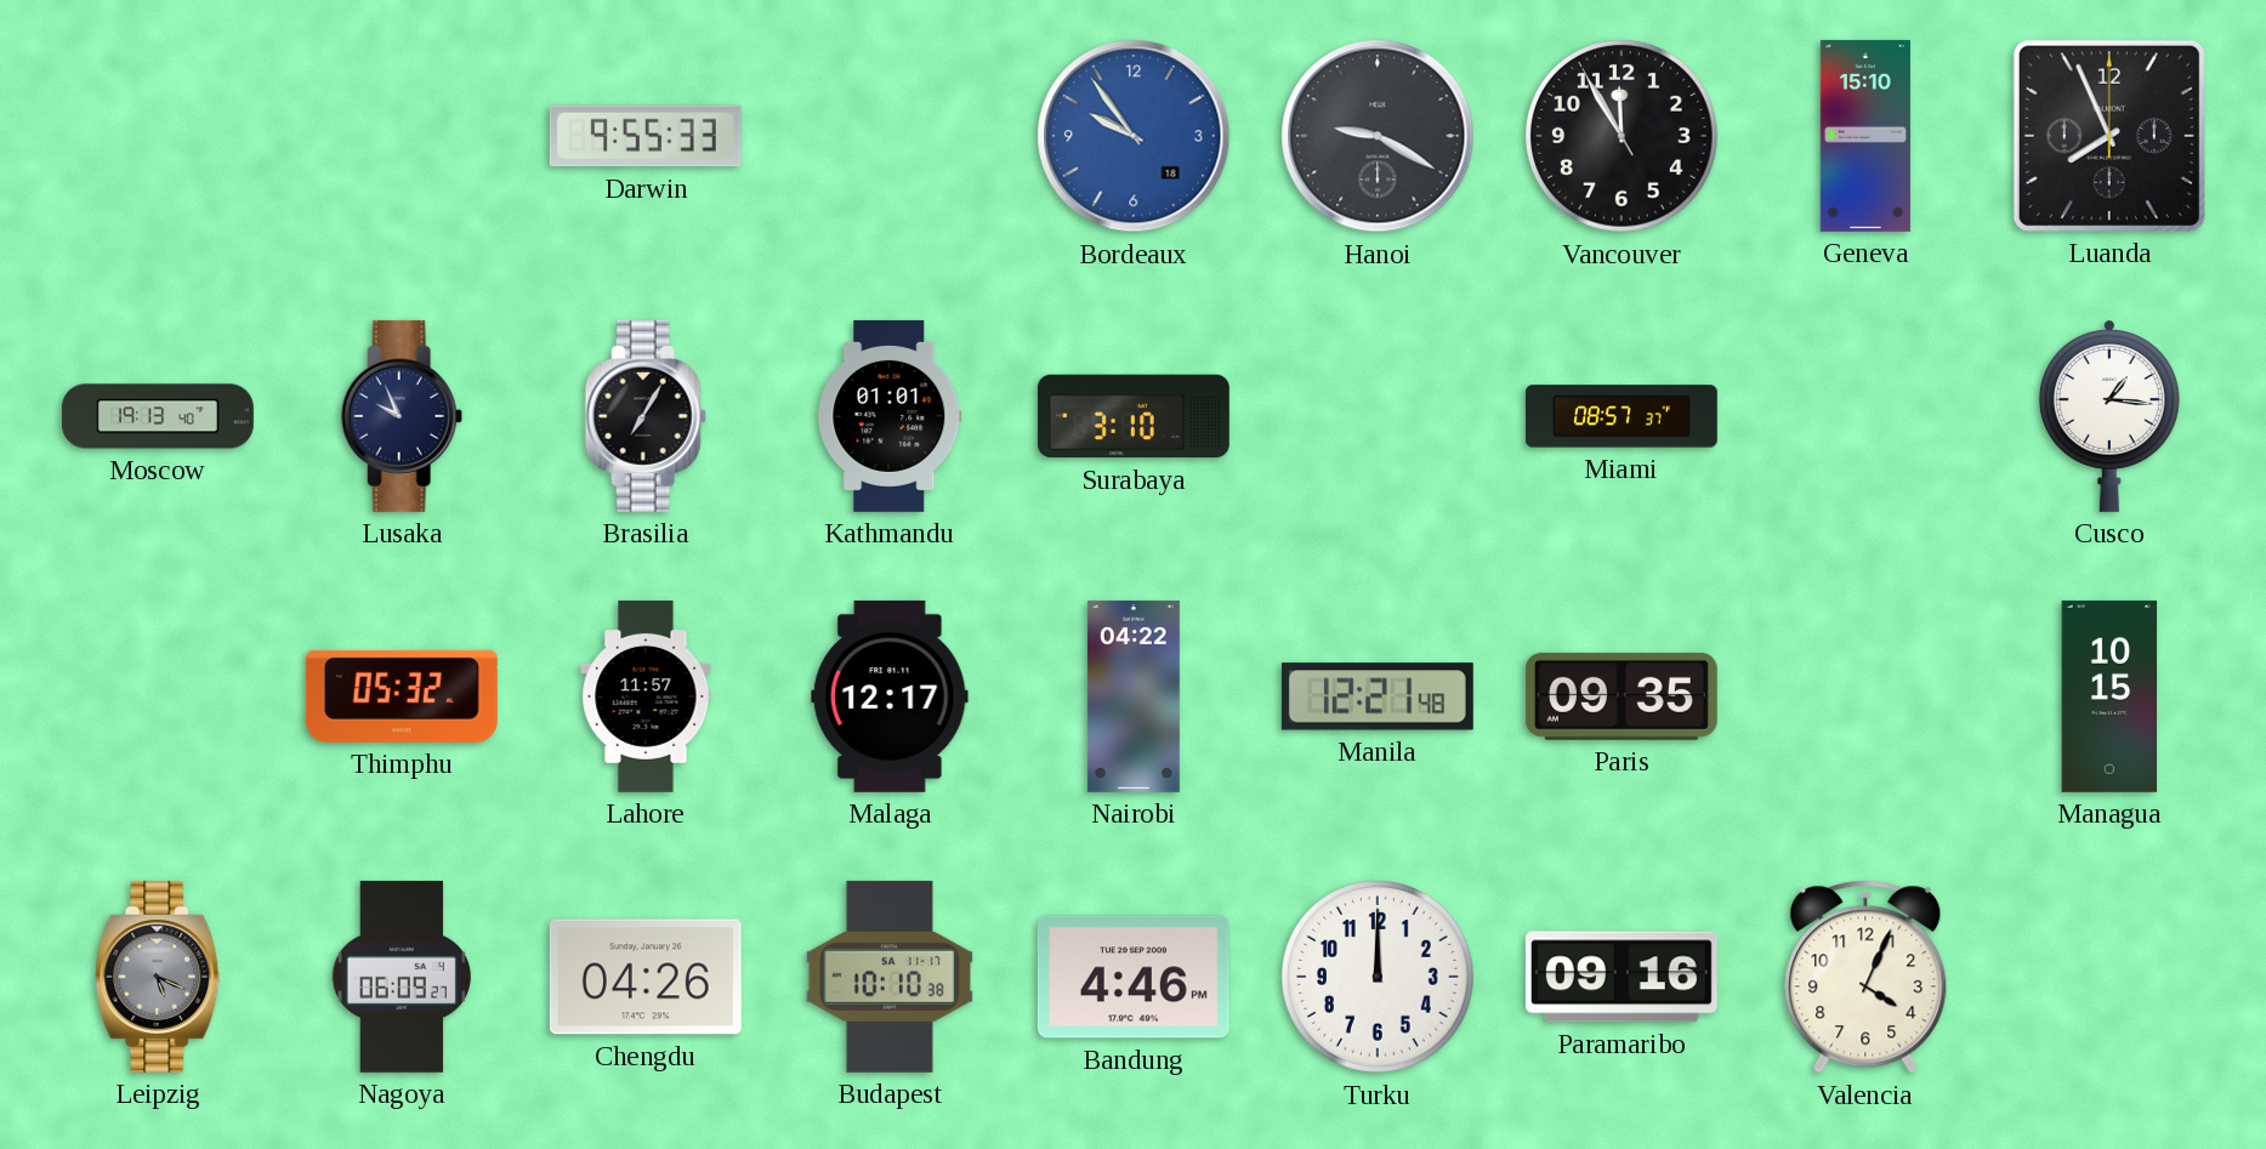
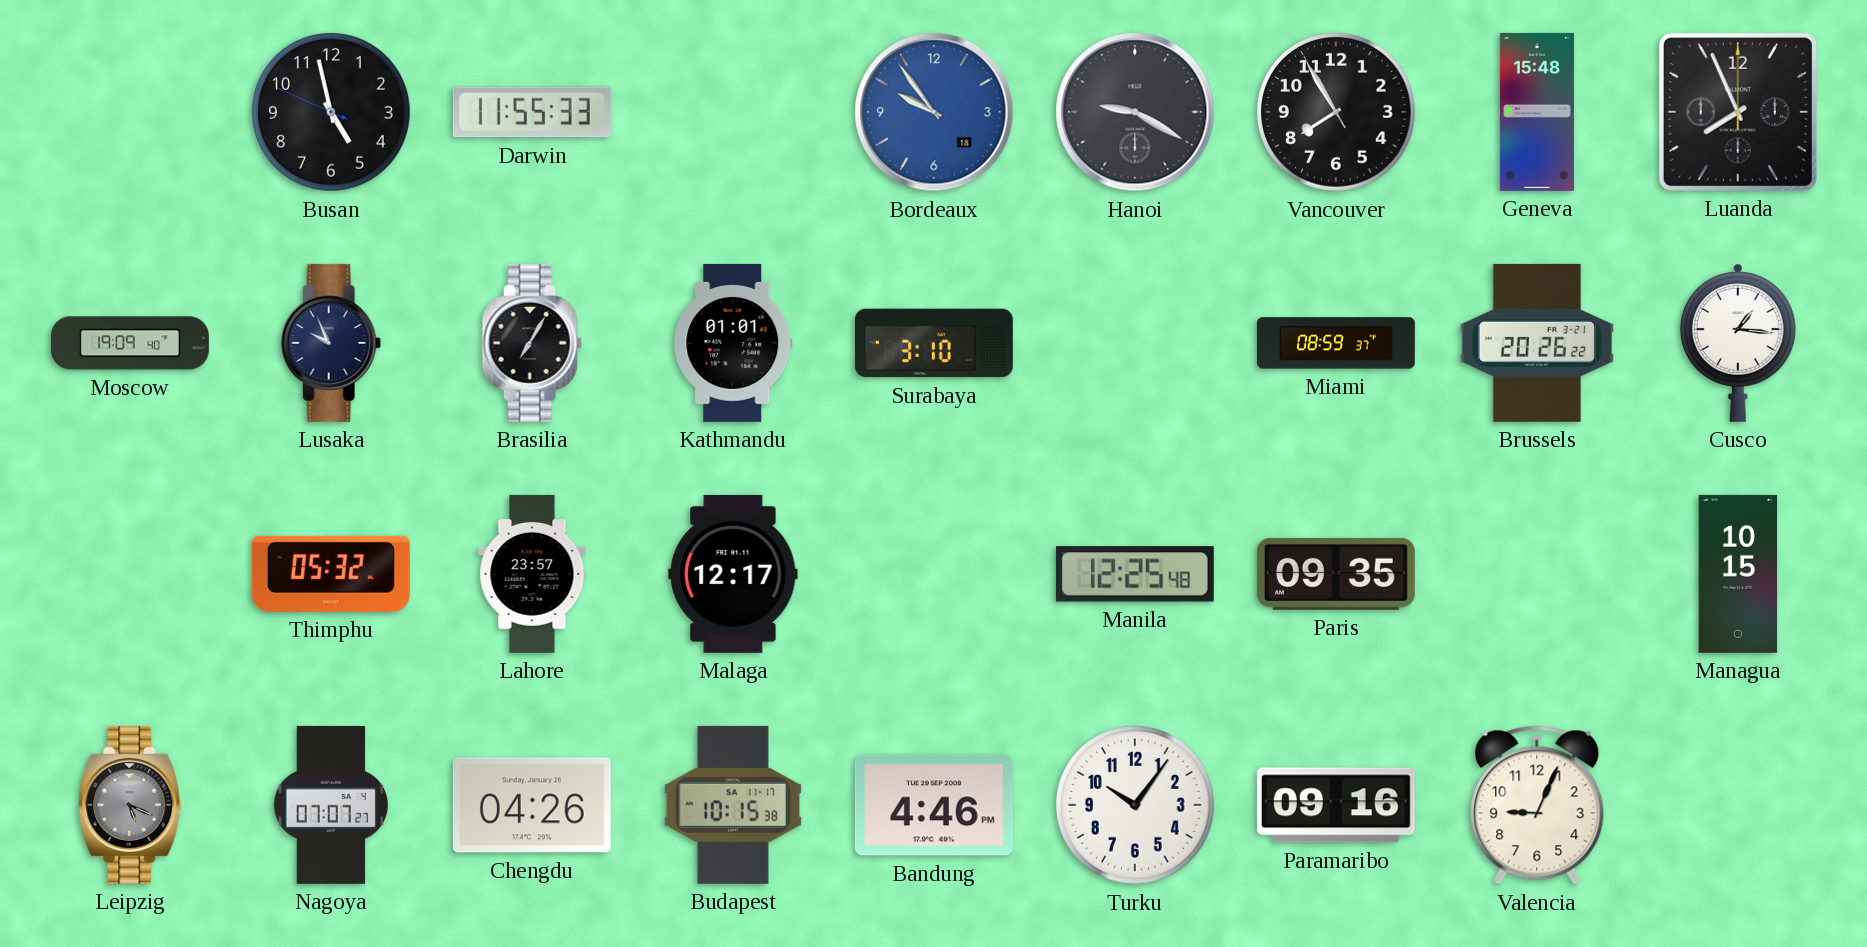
Busan: none -> 4:57 (332, 113)
Darwin: 9:55 -> 11:55 (532, 112)
Vancouver: 11:54 -> 7:54 (1337, 113)
Geneva: 15:10 -> 15:48 (1537, 112)
Moscow: 19:13 -> 19:09 (130, 343)
Miami: 08:57 -> 08:59 (1336, 343)
Brussels: none -> 20:26 (1537, 343)
Lahore: 11:57 -> 23:57 (532, 574)
Nairobi: 04:22 -> none (1134, 696)
Manila: 12:21 -> 12:25 (1135, 574)
Nagoya: 06:09 -> 07:07 (330, 805)
Budapest: 10:10 -> 10:15 (733, 805)
Turku: 12:00 -> 10:06 (1136, 806)
Valencia: 4:04 -> 9:04 (1537, 805)
